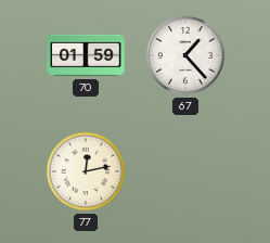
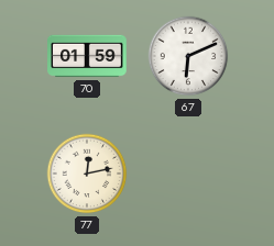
67: 1:23 -> 6:11 (188, 56)
